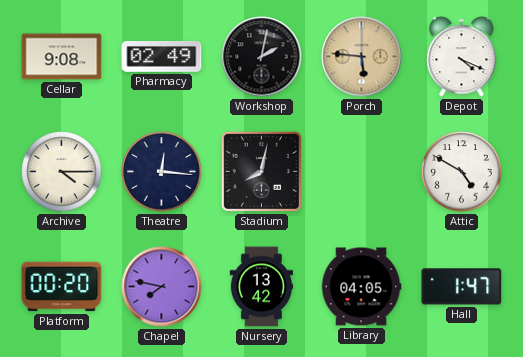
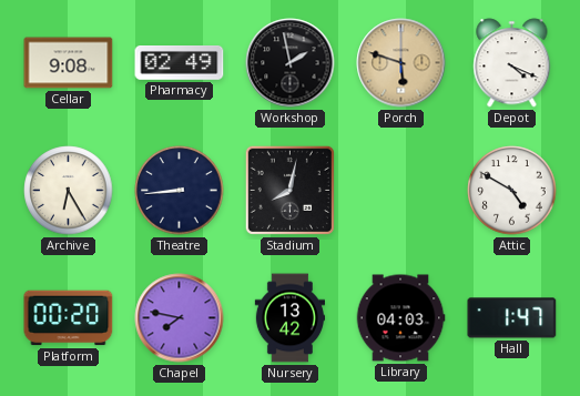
Workshop: 2:02 -> 1:58 (291, 63)
Porch: 5:46 -> 5:48 (401, 63)
Archive: 4:15 -> 6:25 (69, 191)
Theatre: 12:16 -> 8:44 (180, 191)
Library: 04:05 -> 04:03 (400, 318)
